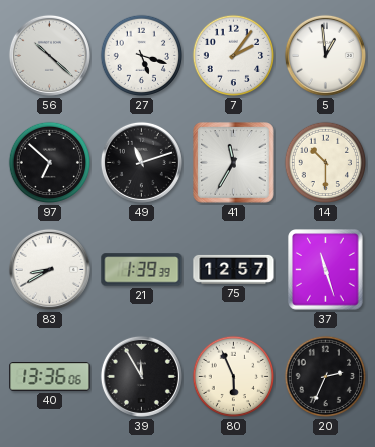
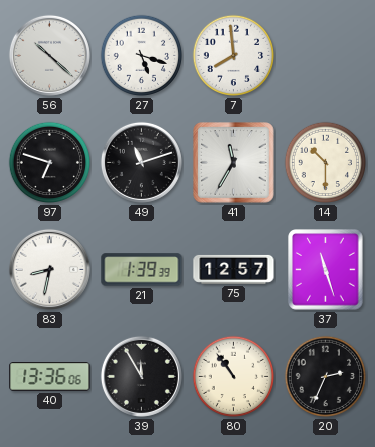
7: 2:06 -> 7:59 (234, 56)
5: 12:59 -> none (325, 55)
97: 6:52 -> 6:48 (50, 163)
83: 8:40 -> 8:32 (49, 269)
80: 5:56 -> 10:54 (234, 377)
